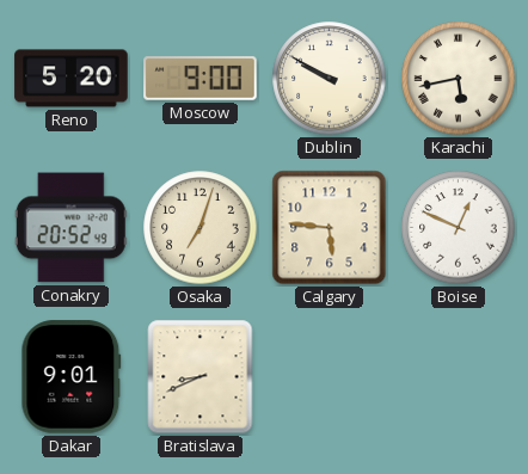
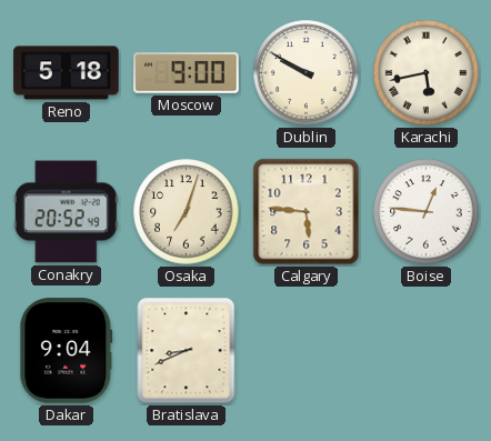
Reno: 5:20 -> 5:18 (67, 73)
Boise: 12:49 -> 12:46 (427, 212)
Dakar: 9:01 -> 9:04 (67, 351)
